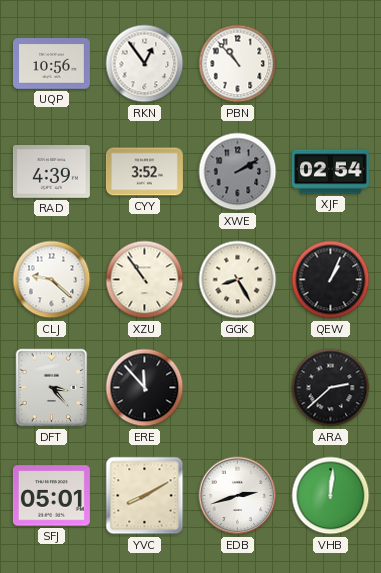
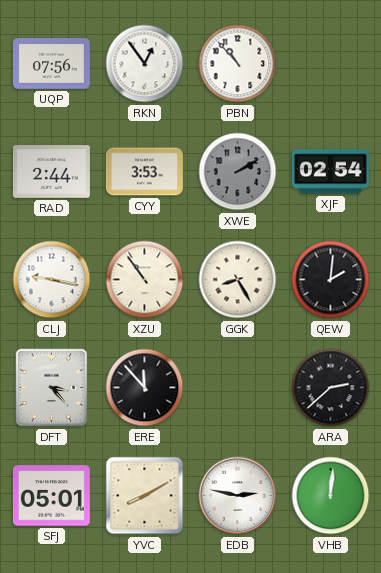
UQP: 10:56 -> 07:56 (51, 64)
RAD: 4:39 -> 2:44 (51, 172)
CYY: 3:52 -> 3:53 (144, 172)
CLJ: 9:22 -> 9:17 (52, 280)
QEW: 1:04 -> 2:01 (331, 280)
EDB: 2:42 -> 2:47 (238, 496)
